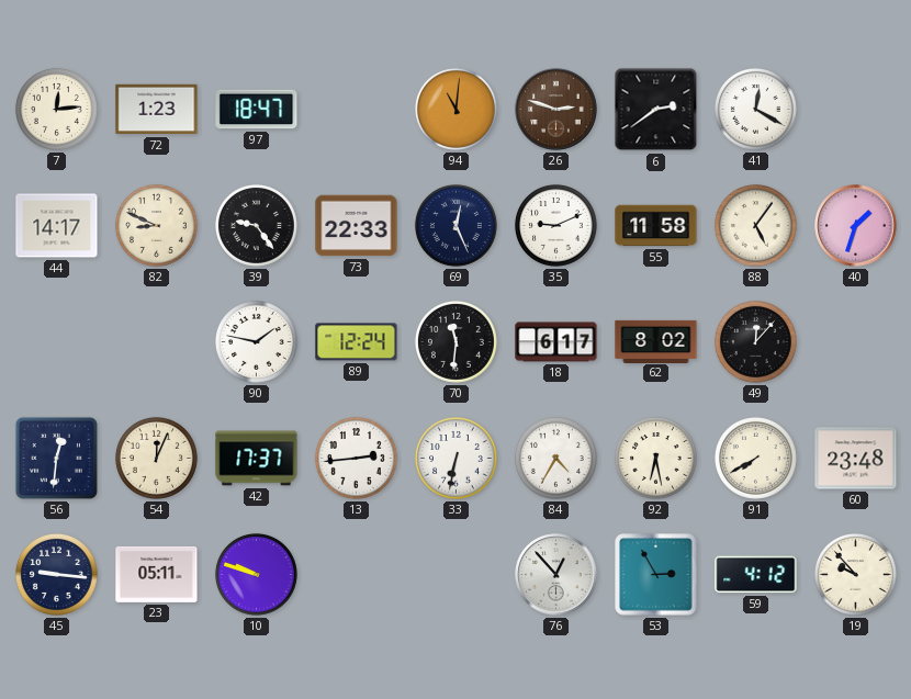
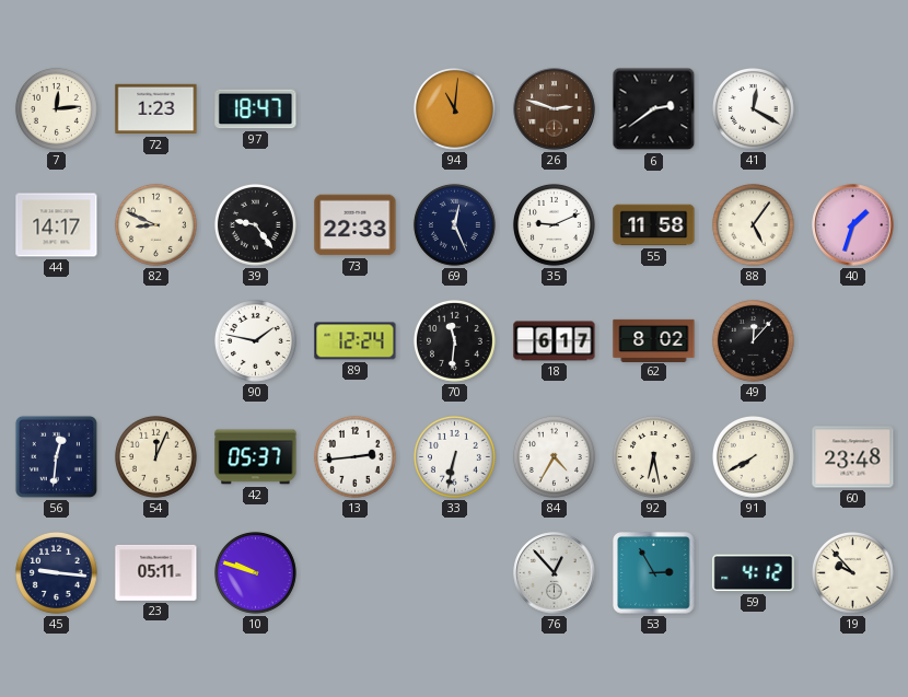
42: 17:37 -> 05:37 (256, 457)
